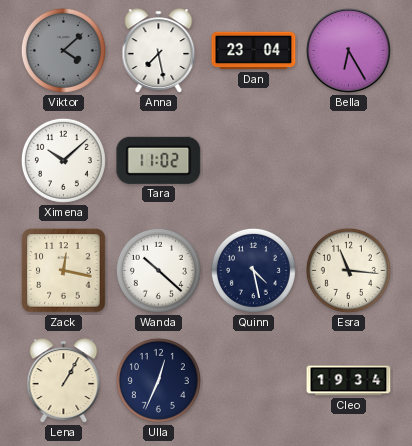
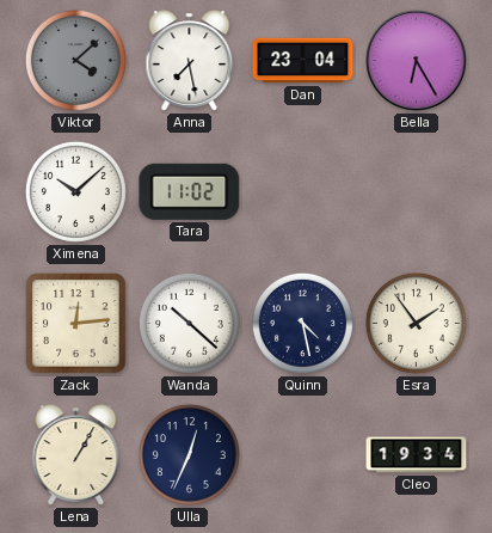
Zack: 12:17 -> 12:14 (76, 324)
Esra: 11:16 -> 1:54 (416, 323)
